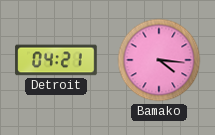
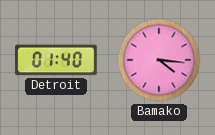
Detroit: 04:21 -> 01:40 (56, 60)
